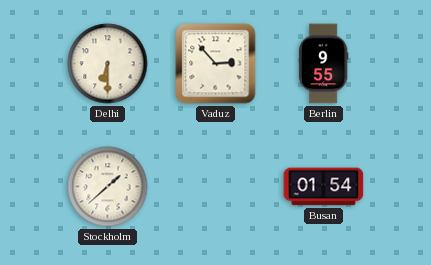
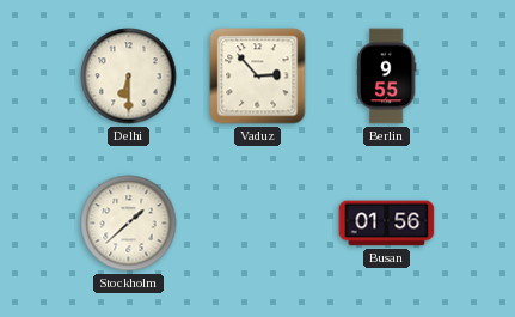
Busan: 01:54 -> 01:56 (387, 224)
